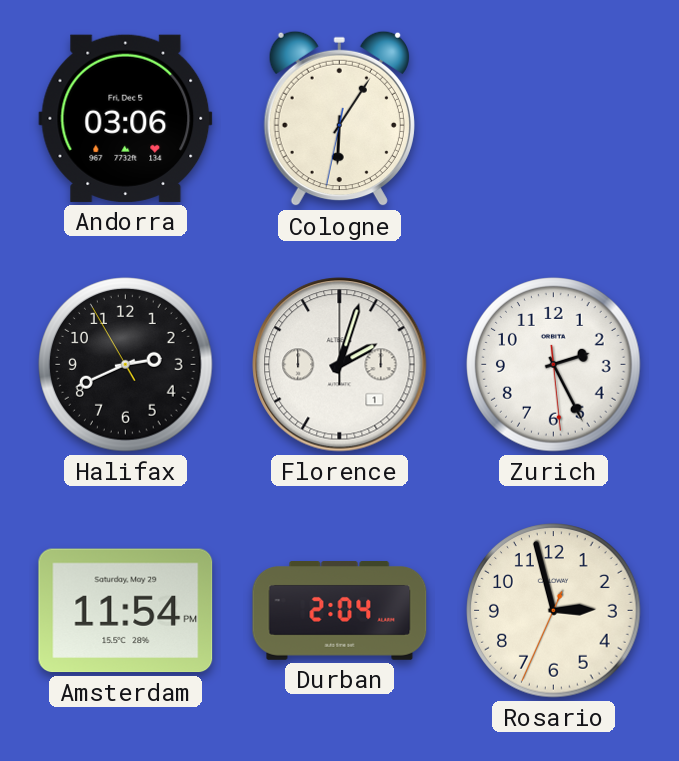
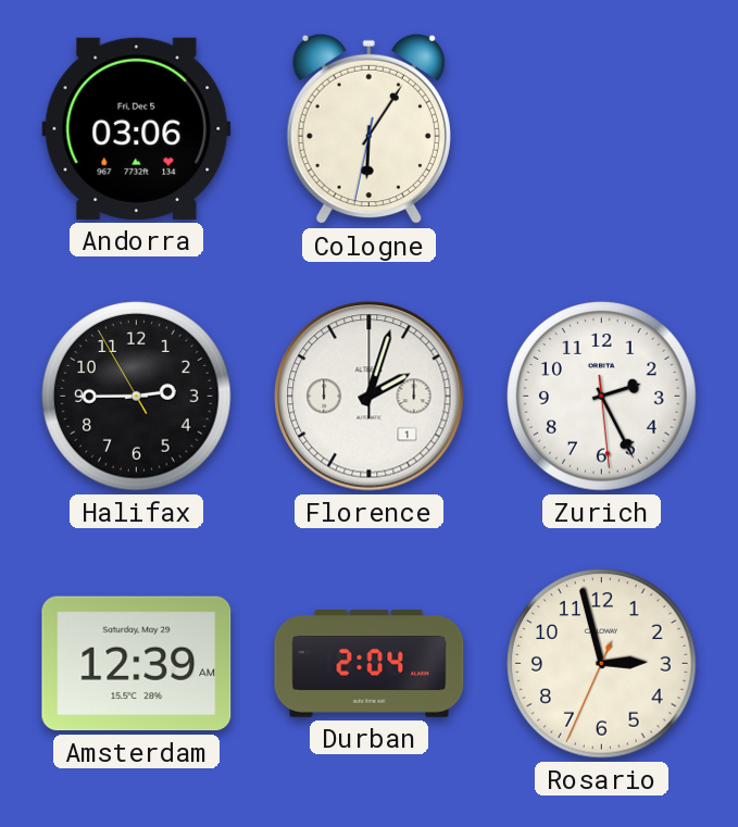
Halifax: 2:40 -> 2:44 (137, 397)
Amsterdam: 11:54 -> 12:39 (137, 664)
